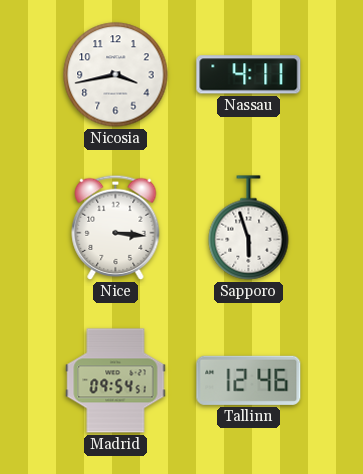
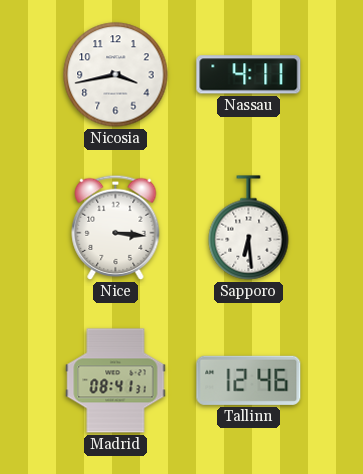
Sapporo: 5:57 -> 6:29 (249, 228)
Madrid: 09:54 -> 08:41 (116, 381)
